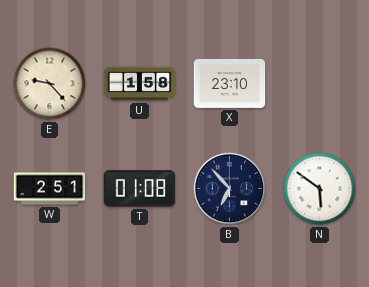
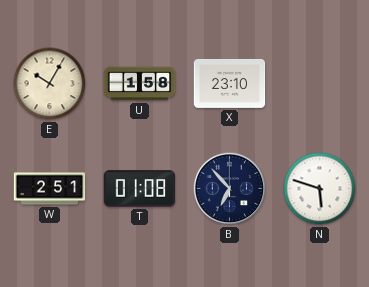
E: 9:23 -> 10:05 (50, 84)
N: 5:51 -> 5:48 (320, 189)
